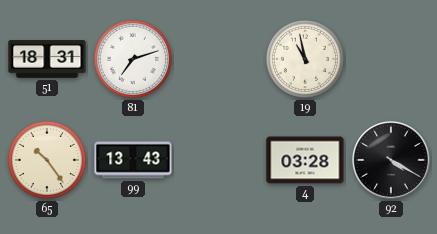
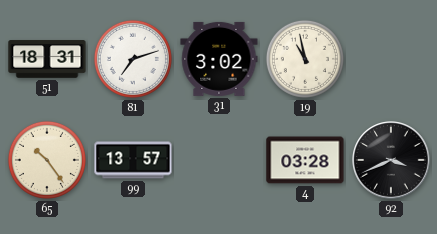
31: none -> 3:02 (219, 59)
99: 13:43 -> 13:57 (133, 160)
92: 4:20 -> 3:41 (392, 161)
